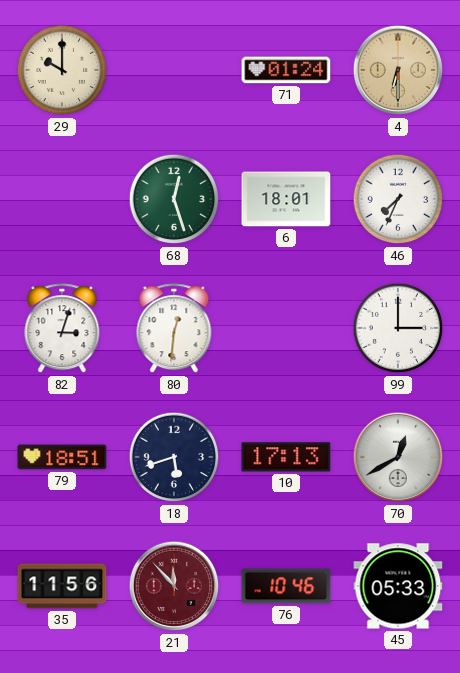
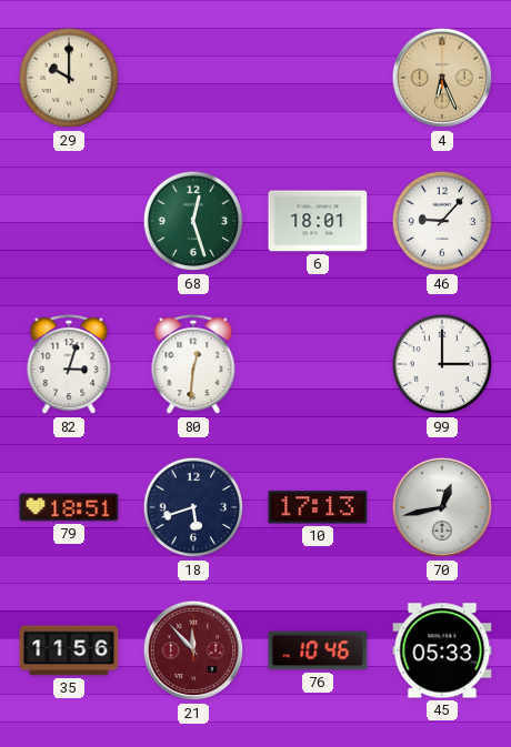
71: 01:24 -> none (286, 70)
4: 6:30 -> 6:26 (442, 78)
46: 7:34 -> 9:07 (442, 221)
70: 12:40 -> 12:43 (442, 507)
